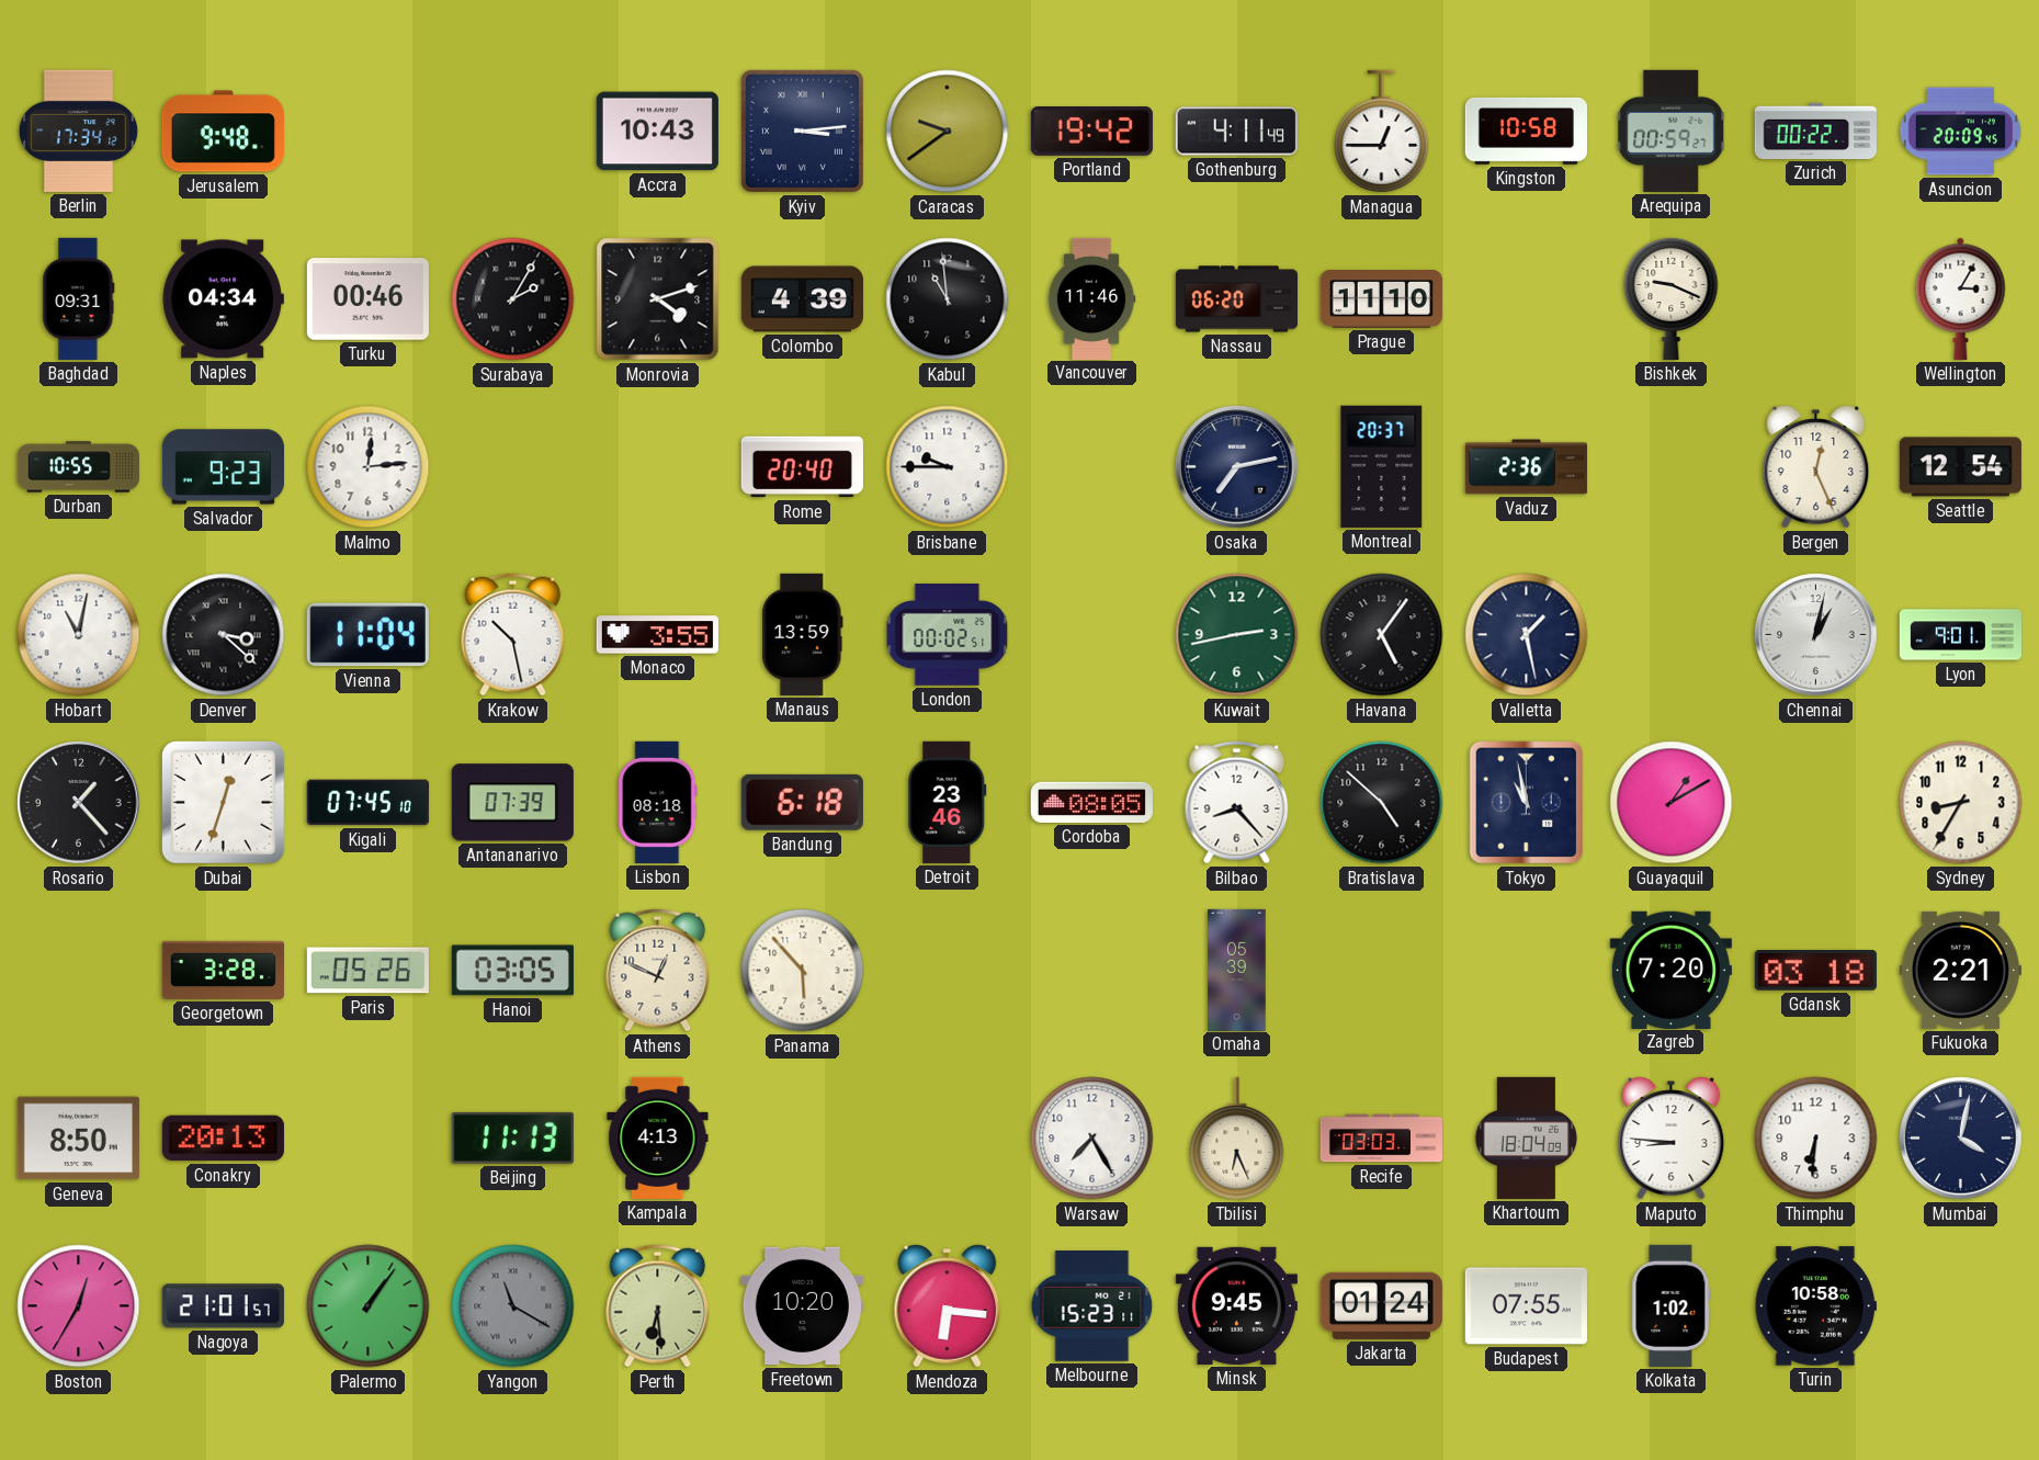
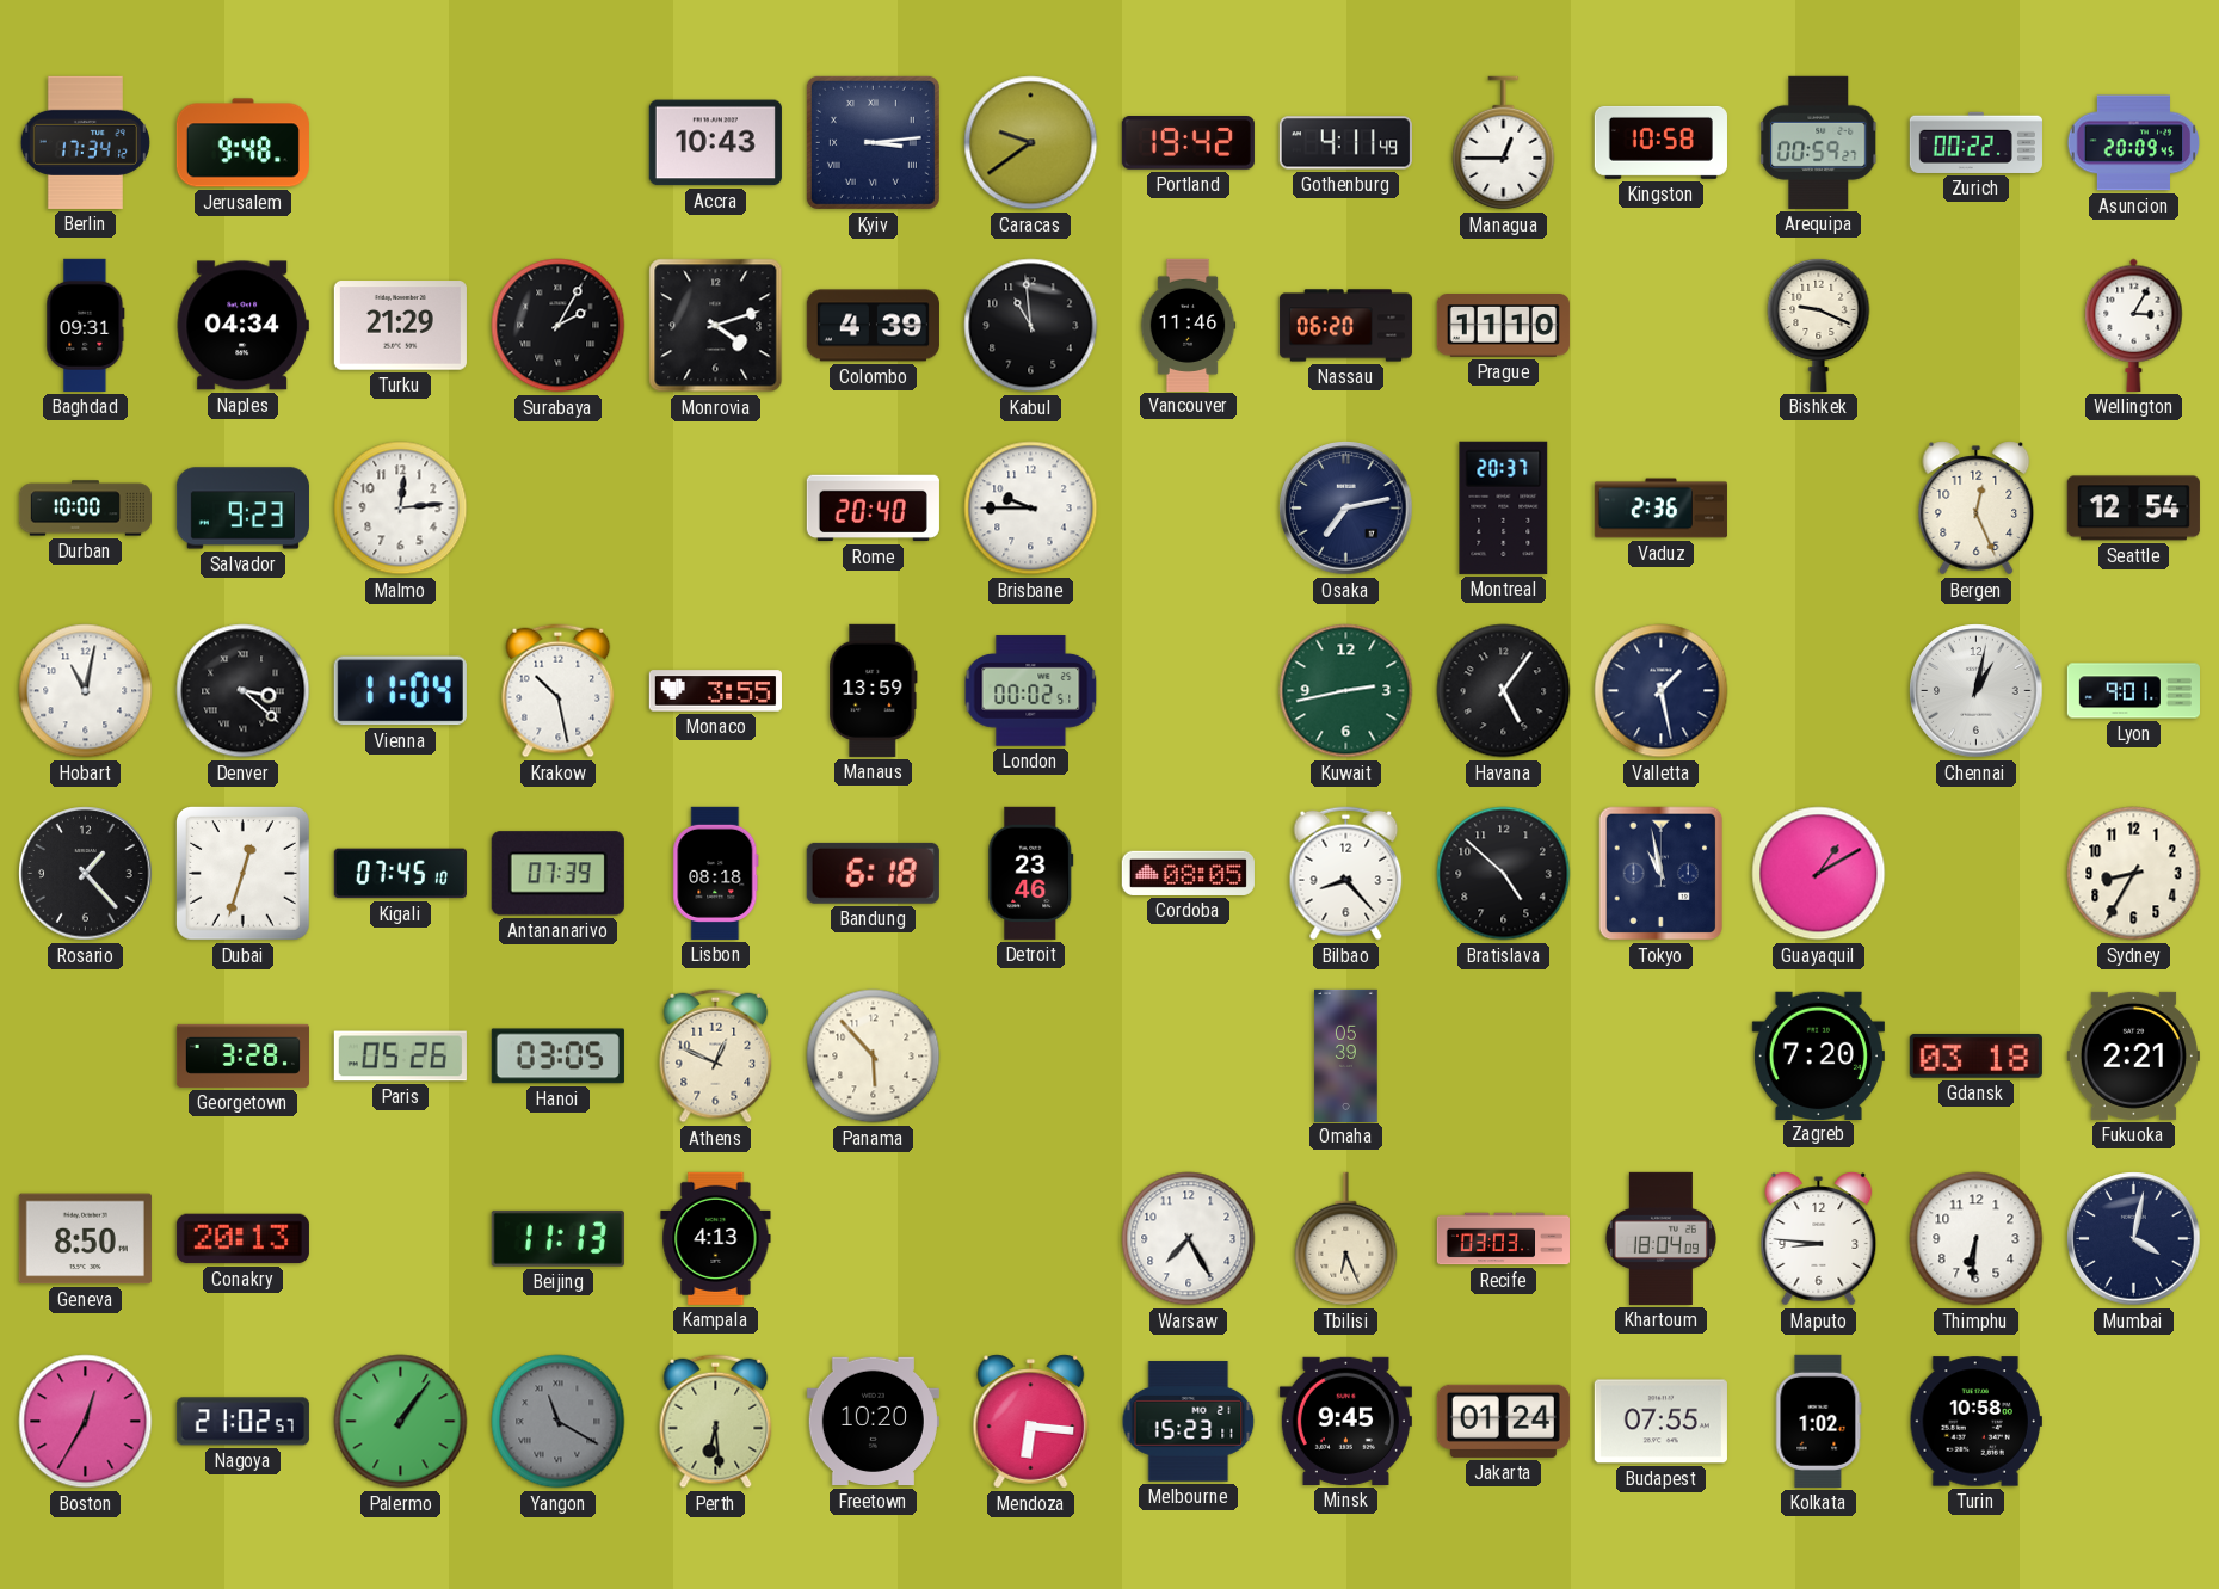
Turku: 00:46 -> 21:29 (400, 326)
Durban: 10:55 -> 10:00 (85, 509)
Nagoya: 21:01 -> 21:02 (242, 1422)
